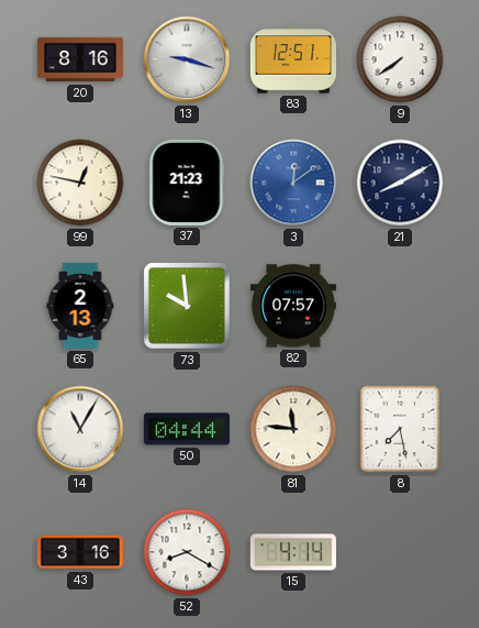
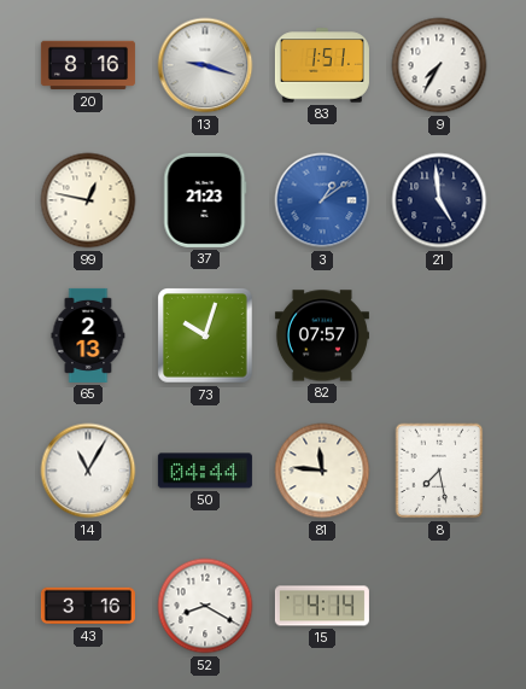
83: 12:51 -> 1:51 (322, 65)
9: 7:39 -> 7:35 (439, 65)
3: 12:09 -> 1:09 (322, 200)
21: 8:10 -> 4:59 (439, 200)
73: 9:59 -> 10:03 (205, 335)
